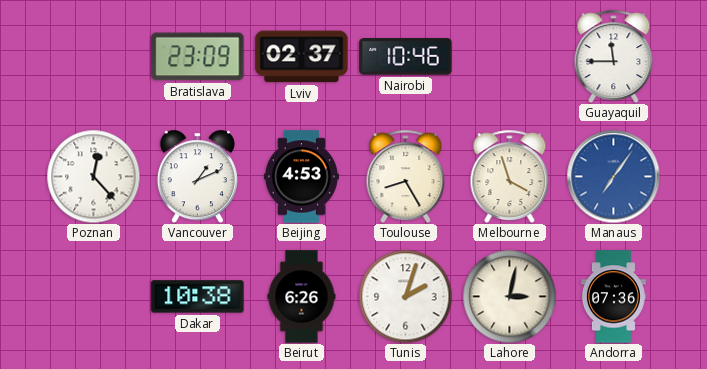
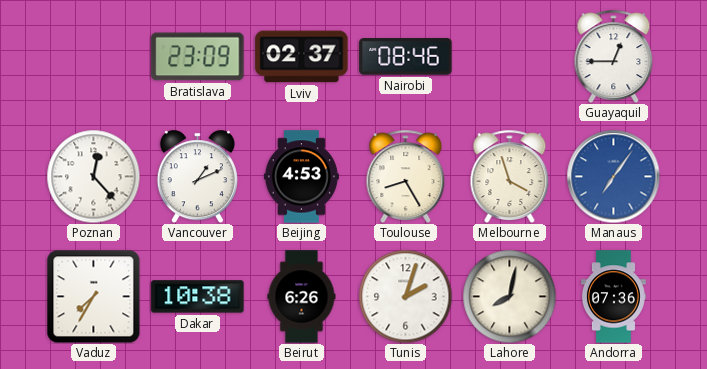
Nairobi: 10:46 -> 08:46 (406, 57)
Guayaquil: 11:45 -> 12:45 (614, 56)
Vaduz: none -> 7:35 (93, 296)
Lahore: 3:02 -> 8:02 (509, 296)
